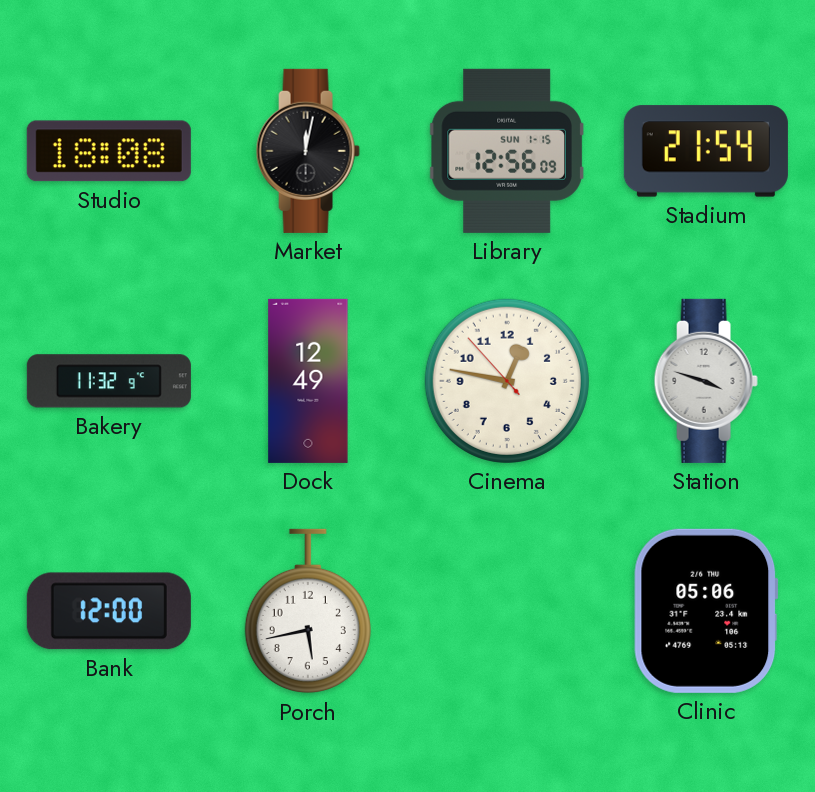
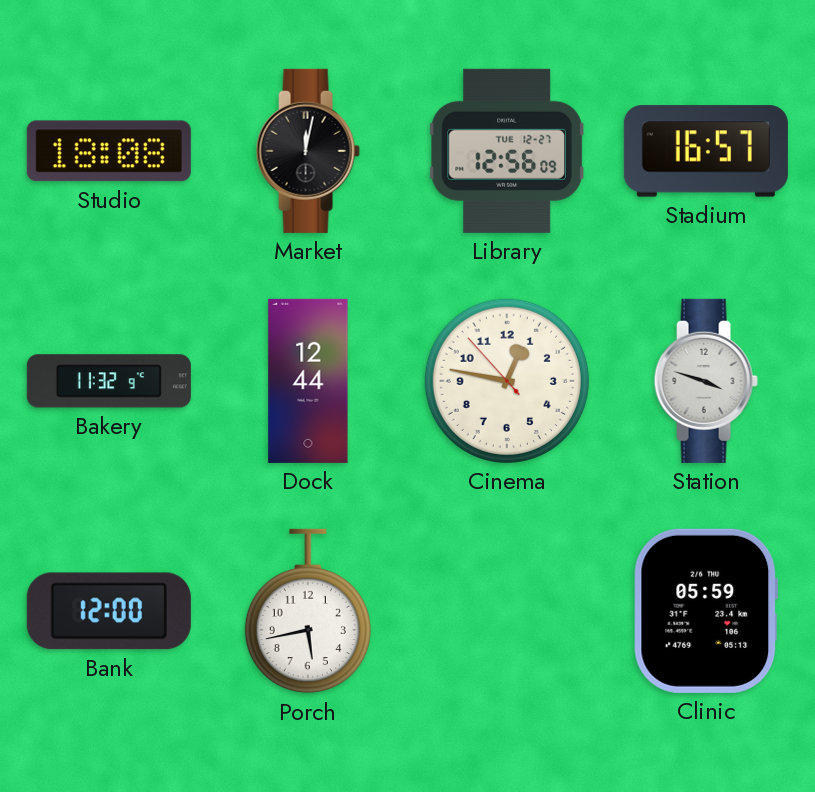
Library date: SUN 1-15 -> TUE 12-27 (507, 151)
Stadium: 21:54 -> 16:57 (706, 151)
Dock: 12:49 -> 12:44 (308, 381)
Clinic: 05:06 -> 05:59 (706, 611)
